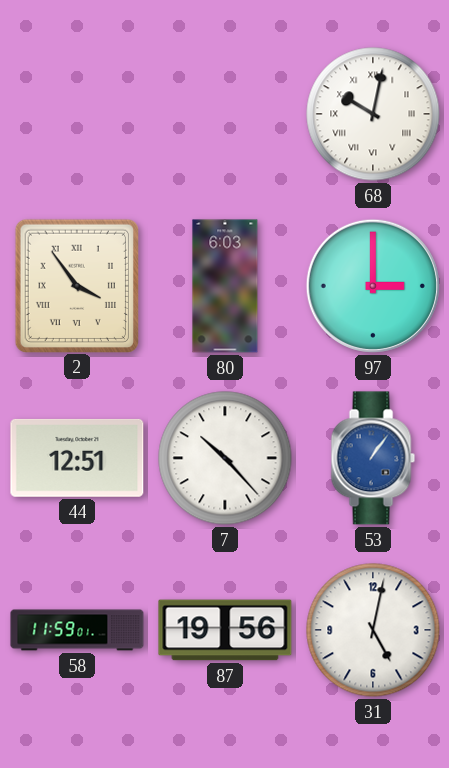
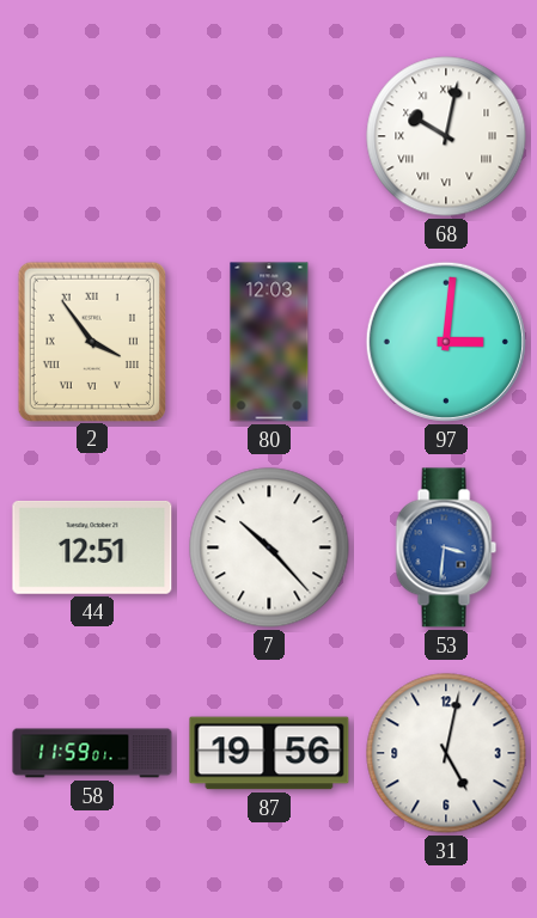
80: 6:03 -> 12:03 (269, 342)
97: 3:00 -> 3:01 (446, 342)
53: 1:06 -> 3:31 (446, 547)
